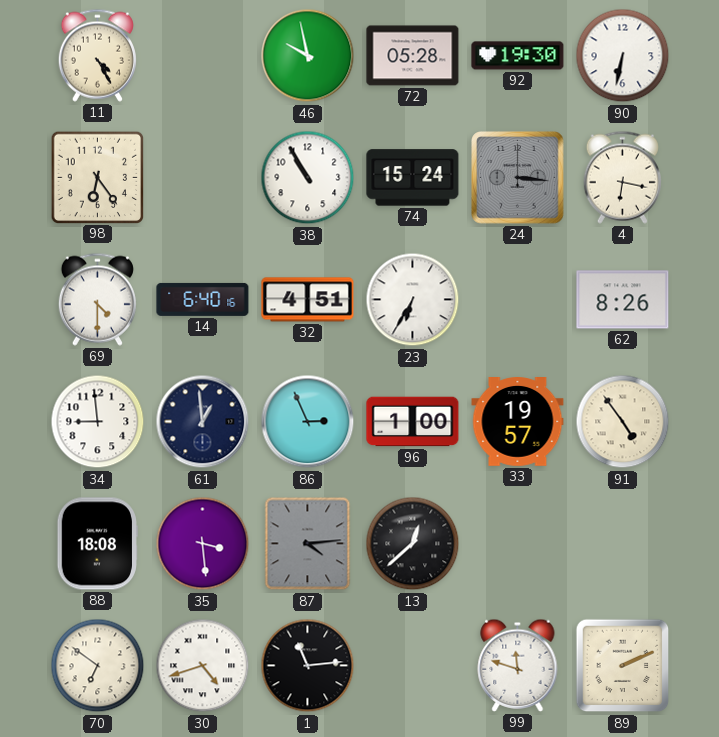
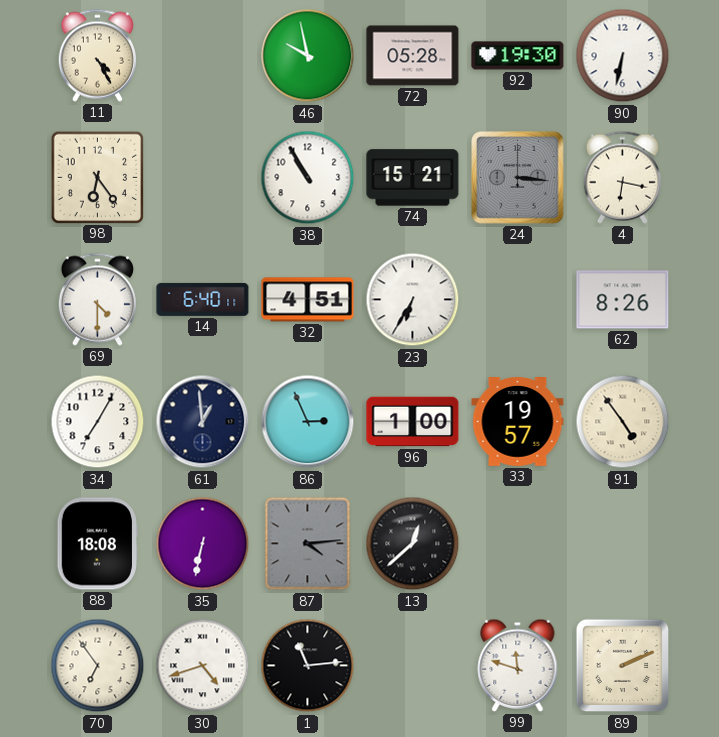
74: 15:24 -> 15:21 (413, 178)
14: 6:40:16 -> 6:40:11 (203, 299)
34: 8:59 -> 7:05 (98, 422)
35: 3:29 -> 6:32 (203, 544)
70: 6:51 -> 6:54 (98, 666)
